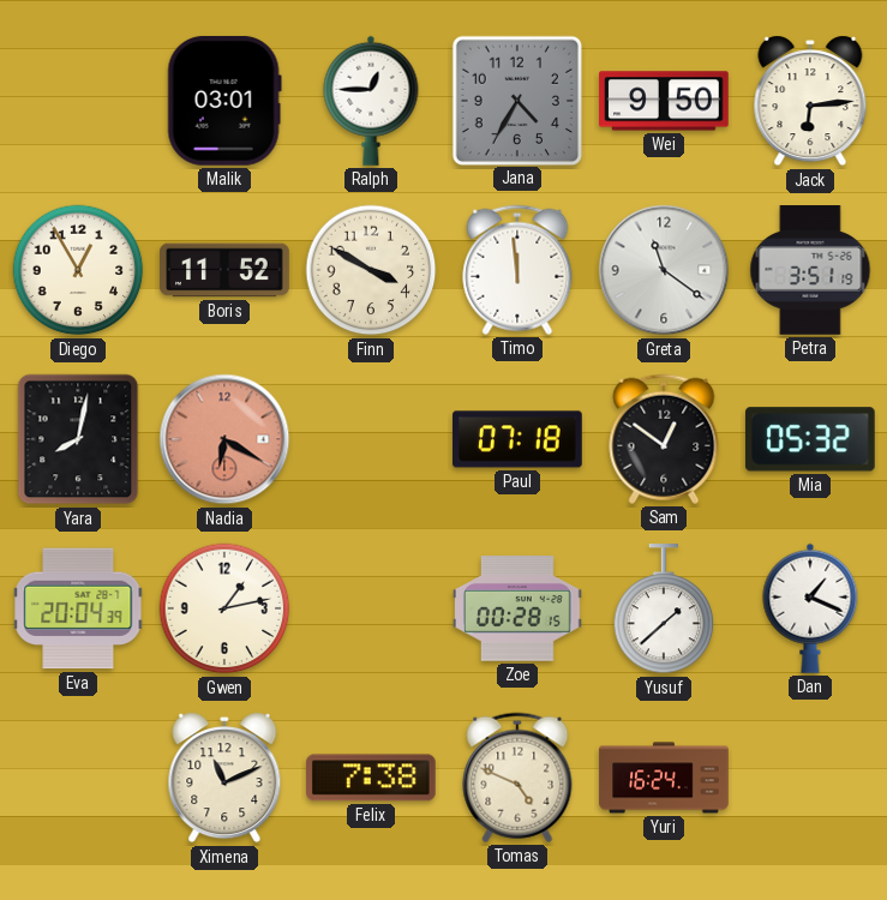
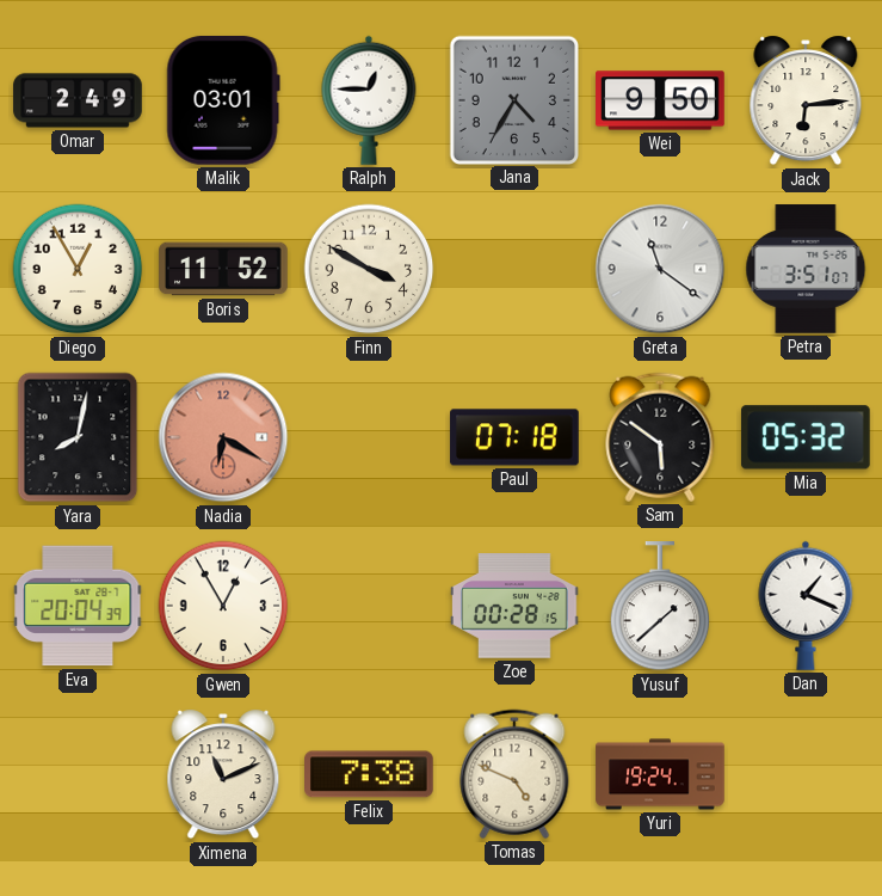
Omar: none -> 2:49 (78, 100)
Timo: 11:59 -> none (517, 270)
Petra: 3:51:19 -> 3:51:07 (806, 269)
Sam: 12:51 -> 5:51 (660, 437)
Gwen: 1:13 -> 12:55 (223, 606)
Yuri: 16:24 -> 19:24 (660, 774)
